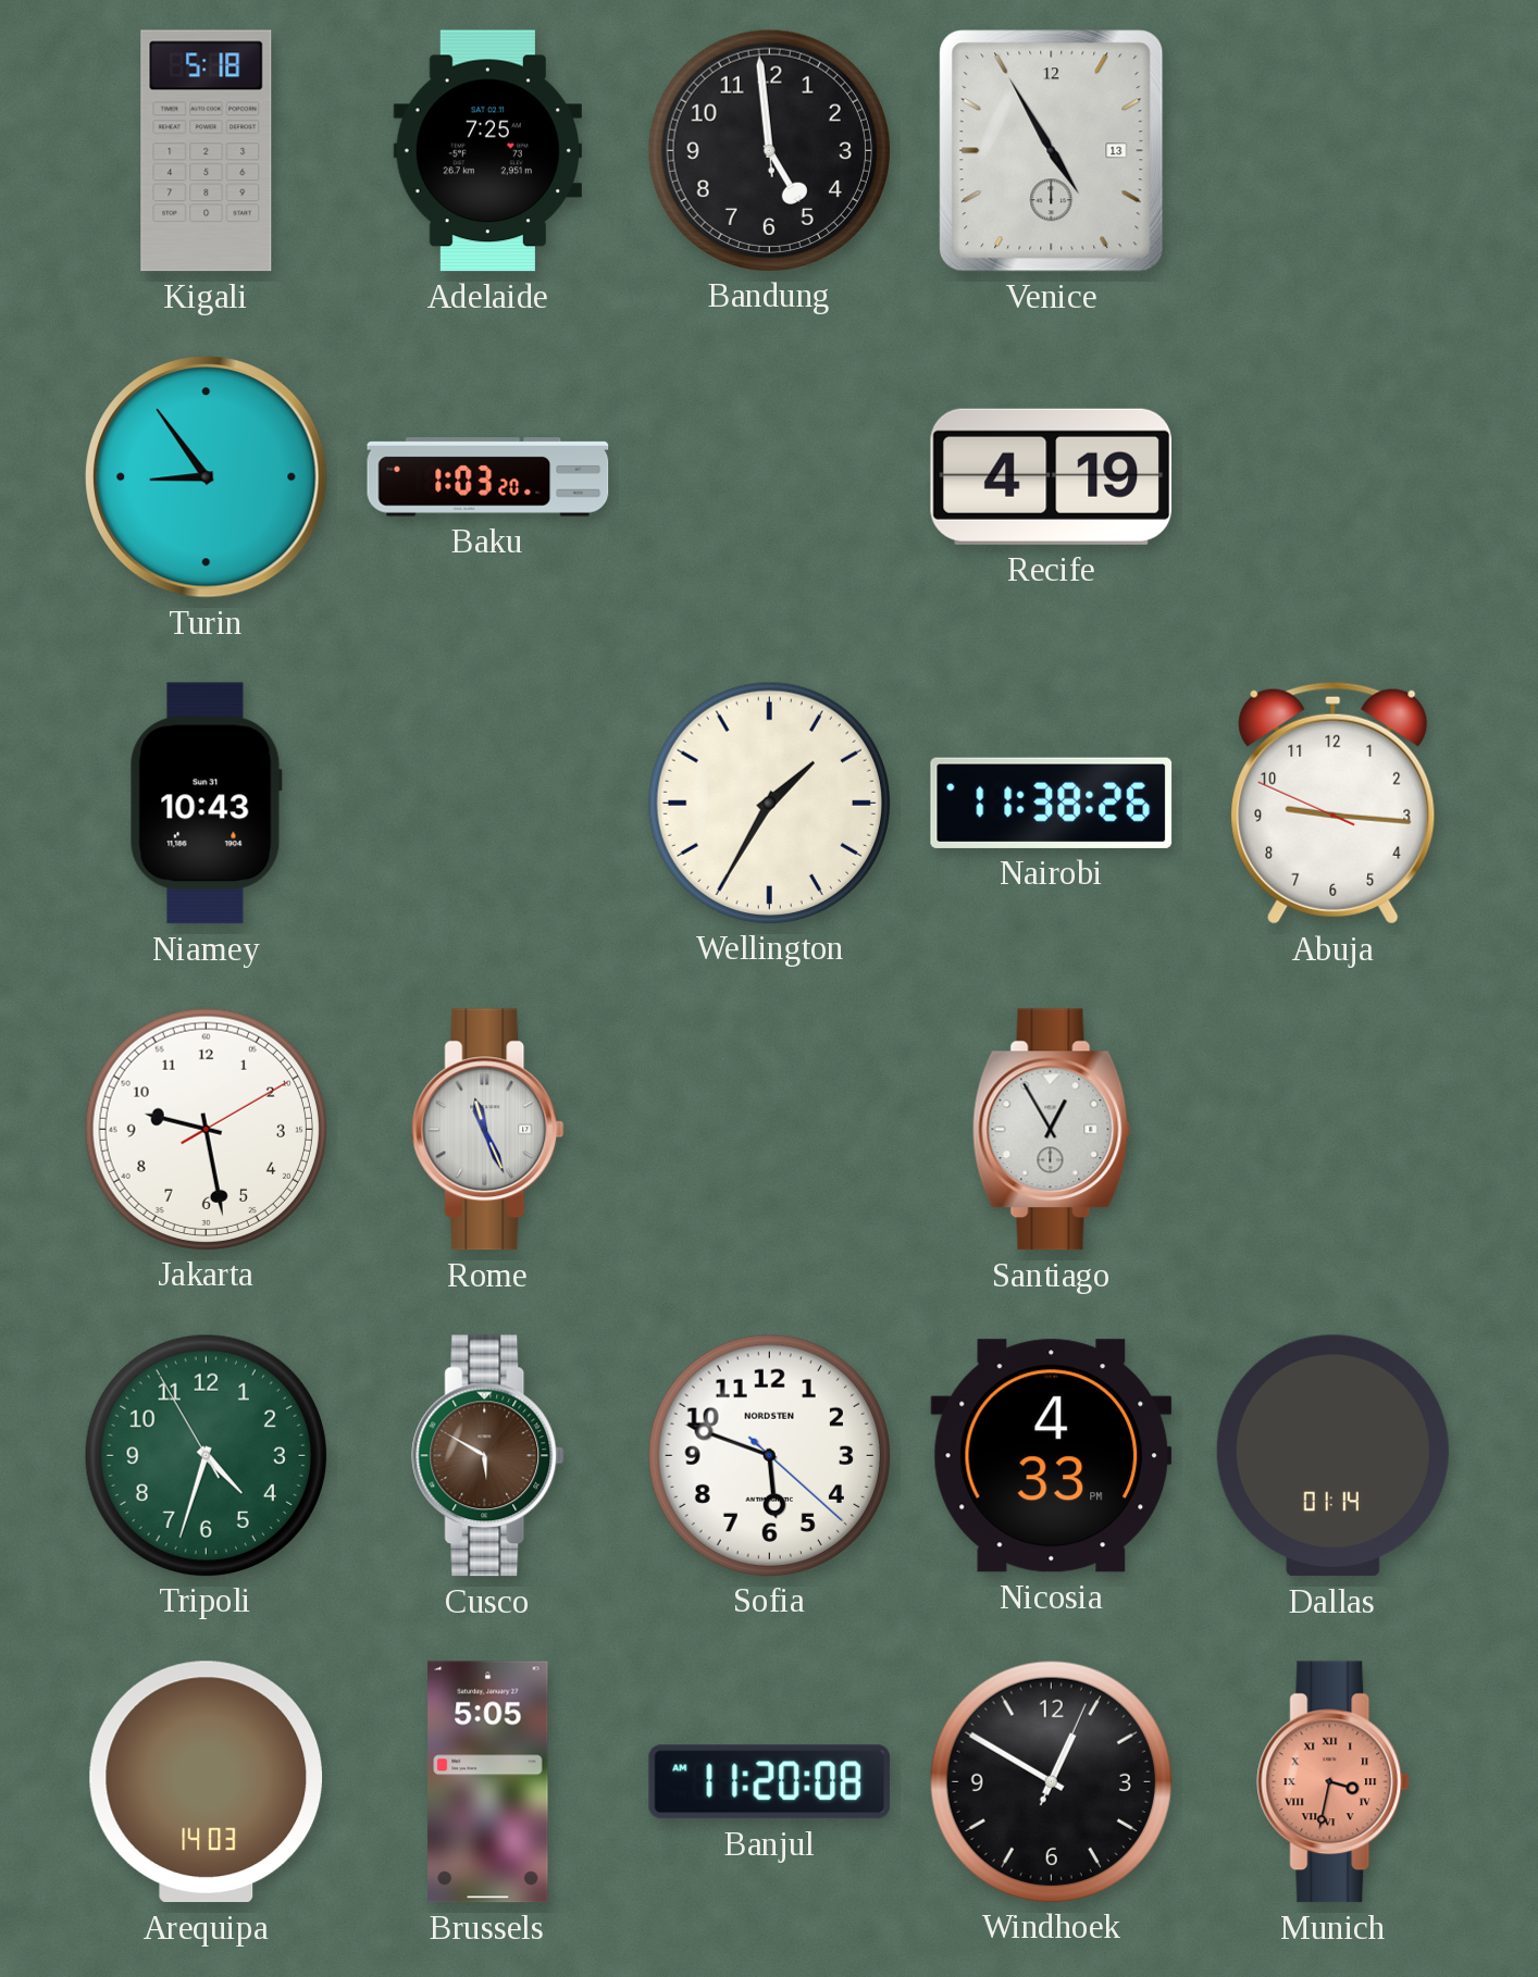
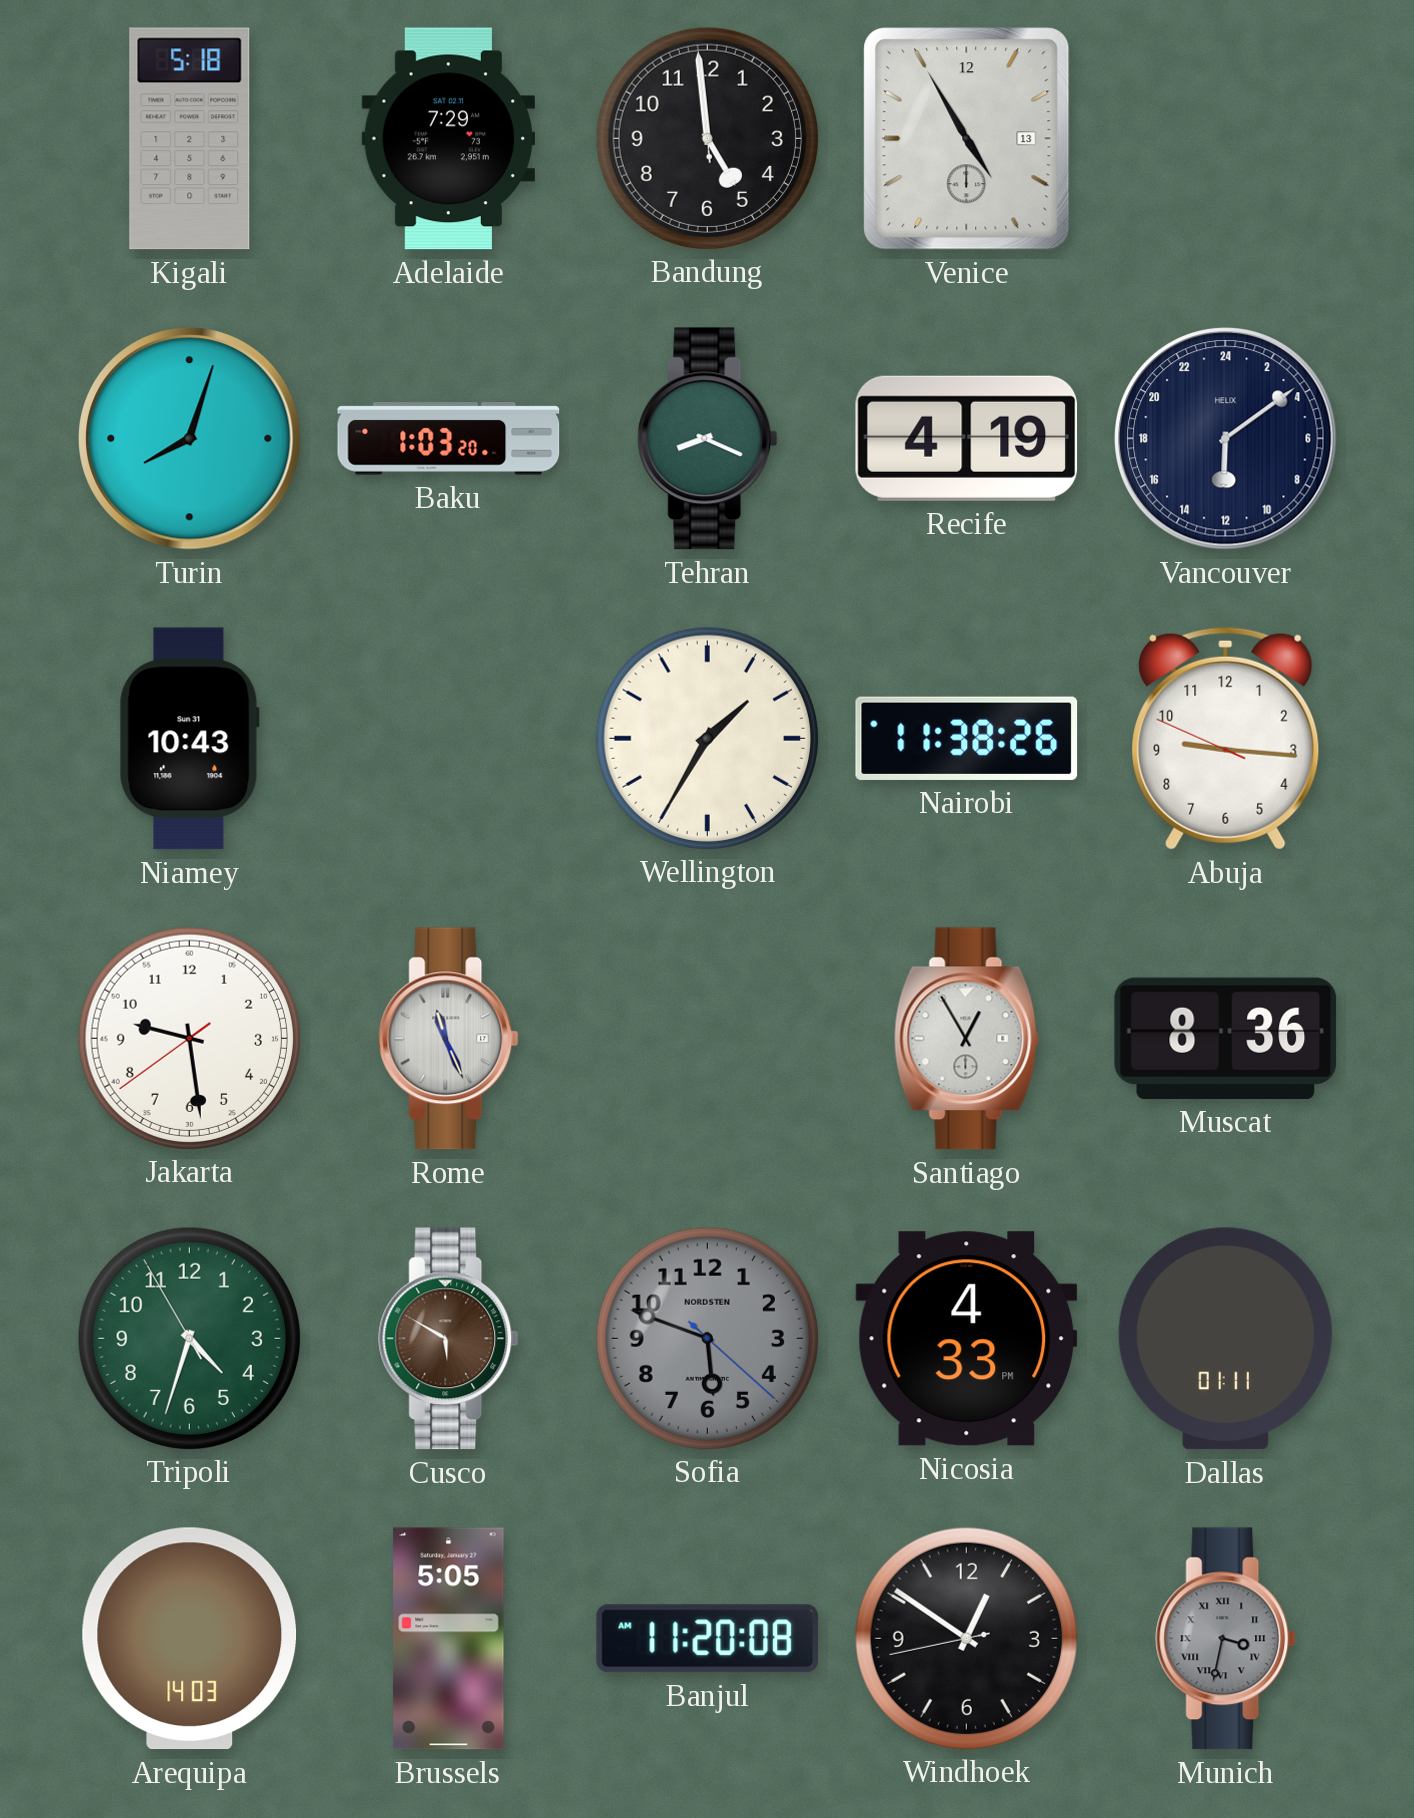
Adelaide: 7:25 -> 7:29 (448, 139)
Turin: 8:54 -> 8:03 (190, 439)
Tehran: none -> 8:19 (708, 439)
Vancouver: none -> 12:09 (1226, 439)
Jakarta: 9:28:10 -> 9:28:39 (189, 1038)
Muscat: none -> 8:36 (1226, 1038)
Sofia dial: white -> grey (707, 1338)
Dallas: 01:14 -> 01:11 (1225, 1339)
Windhoek: 12:50:04 -> 12:50:43 (966, 1638)
Munich dial: salmon -> grey (1226, 1639)
